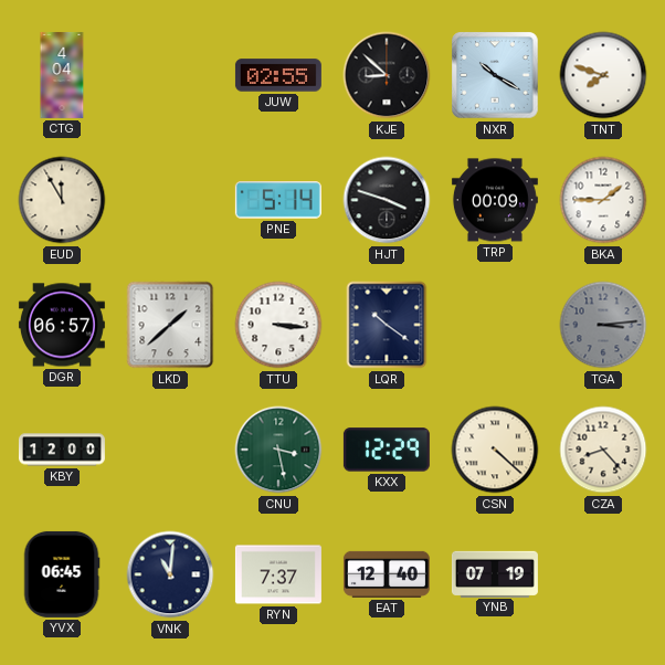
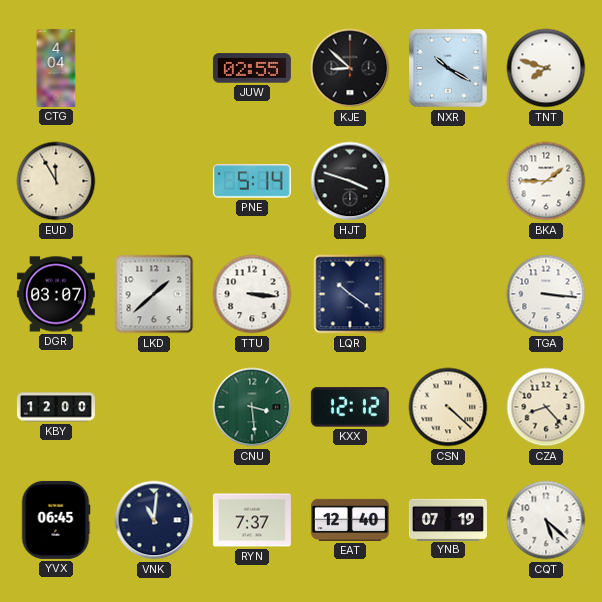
TRP: 00:09 -> none (495, 200)
DGR: 06:57 -> 03:07 (56, 294)
TGA: 3:14 -> 3:16 (546, 294)
TGA dial: grey -> white (546, 294)
CNU: 3:28 -> 3:29 (252, 407)
KXX: 12:29 -> 12:12 (350, 407)
CQT: none -> 5:22 (546, 520)
